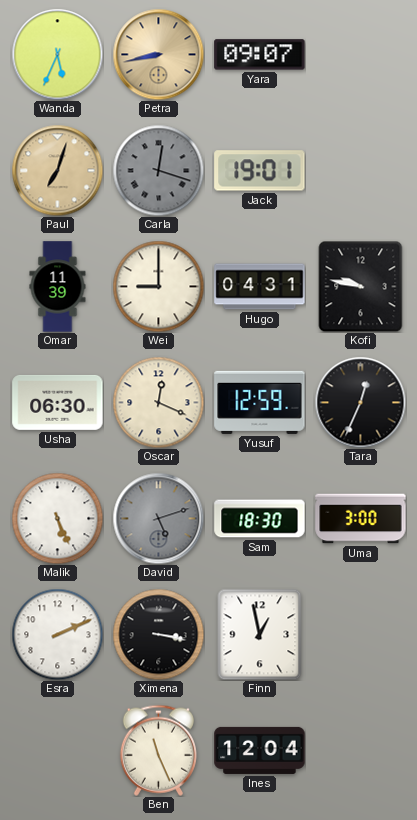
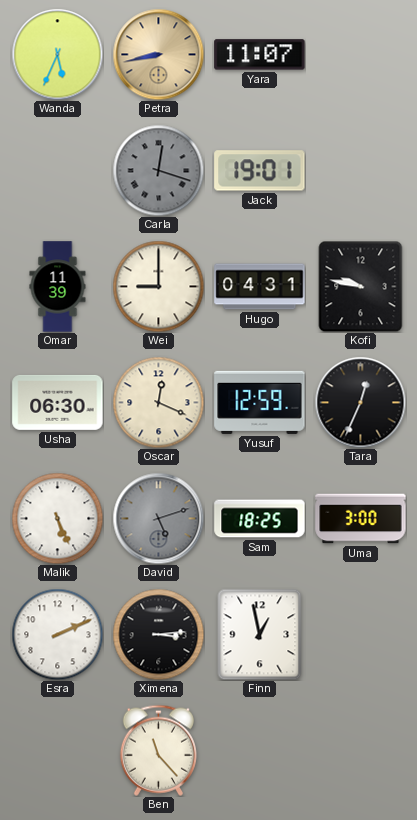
Yara: 09:07 -> 11:07 (260, 55)
Paul: 7:03 -> none (57, 170)
Sam: 18:30 -> 18:25 (260, 519)
Ximena: 3:17 -> 3:14 (158, 634)
Ben: 11:26 -> 11:23 (158, 750)
Ines: 12:04 -> none (260, 750)
